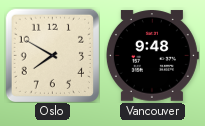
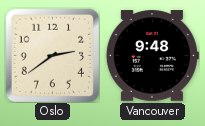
Oslo: 7:50 -> 2:39 (52, 55)
